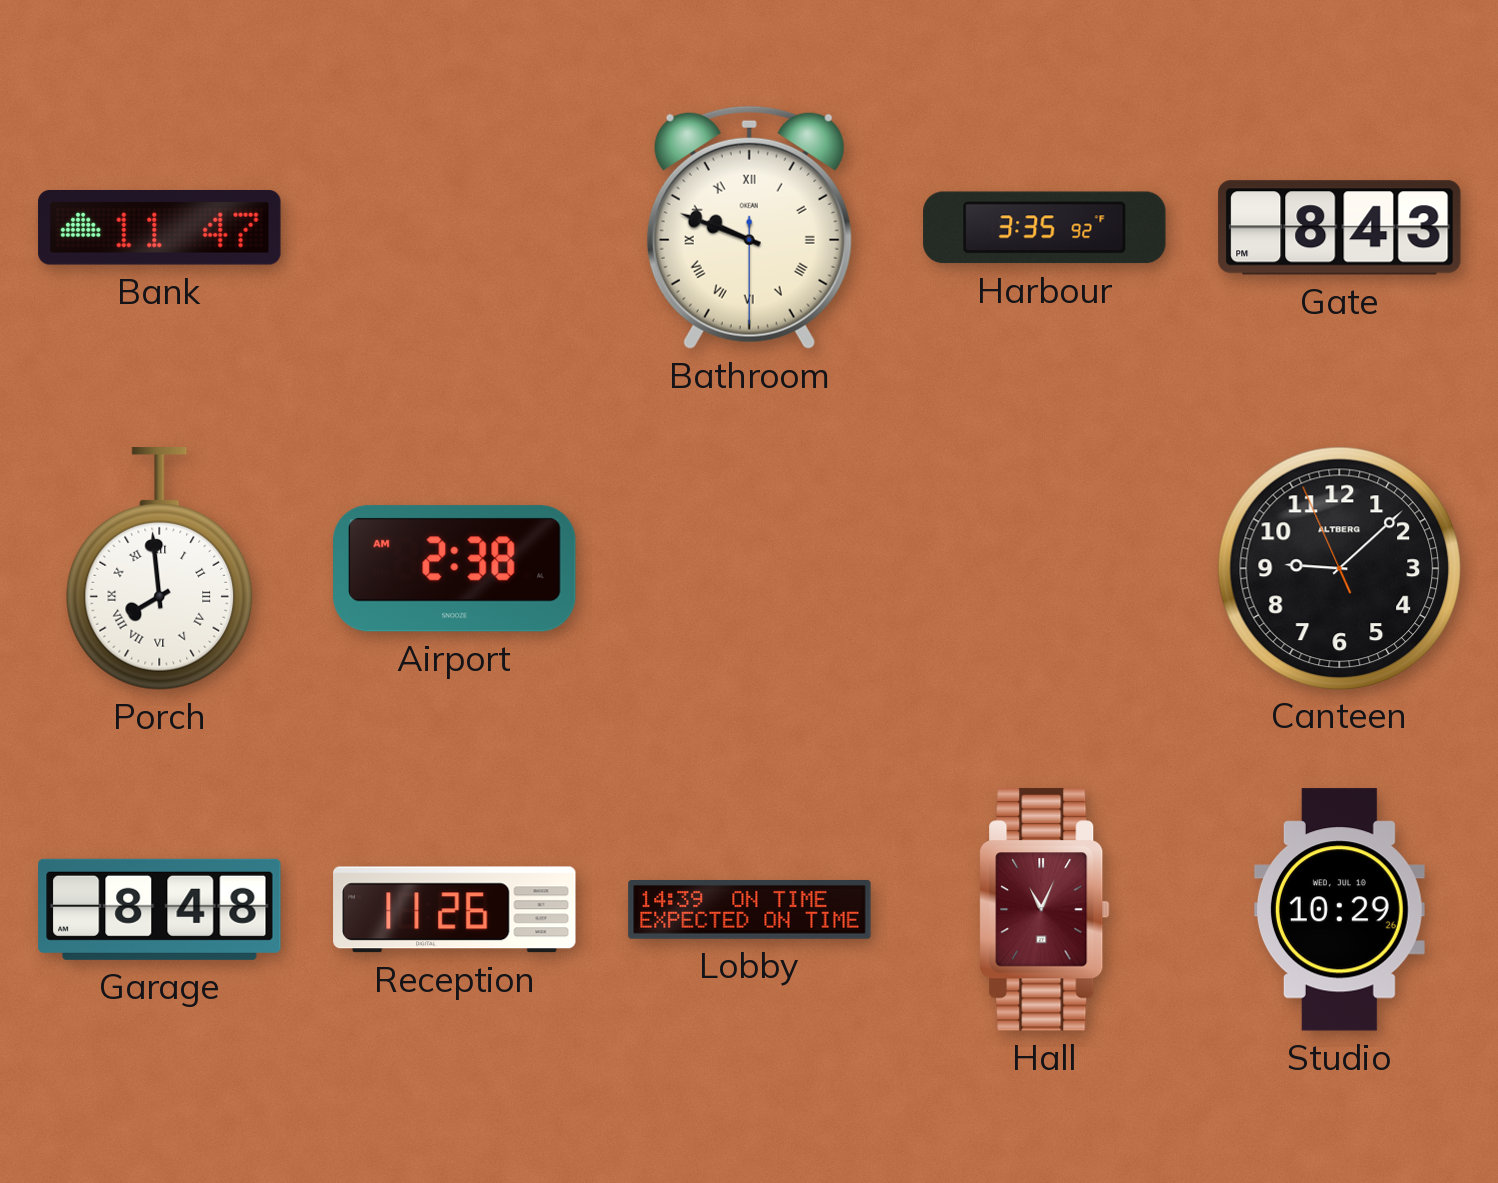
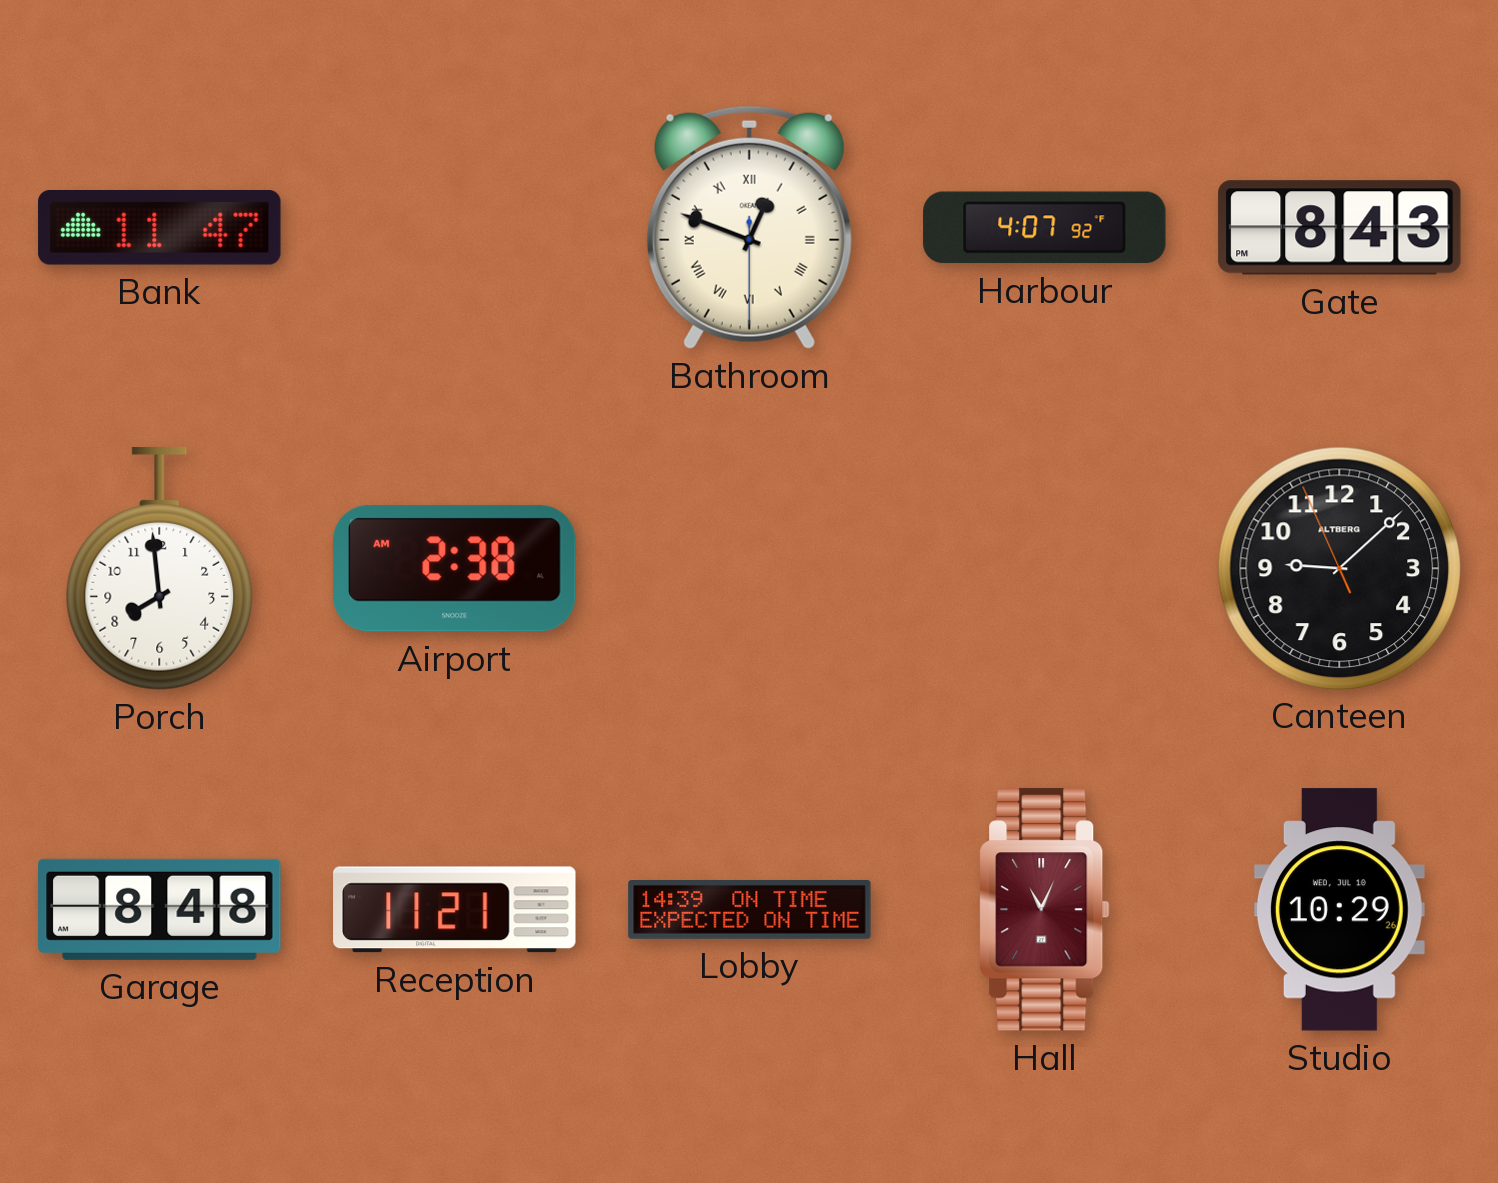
Bathroom: 9:48 -> 12:48 (749, 227)
Harbour: 3:35 -> 4:07 (1045, 228)
Porch numerals: Roman -> Arabic (160, 569)
Reception: 11:26 -> 11:21 (455, 910)
